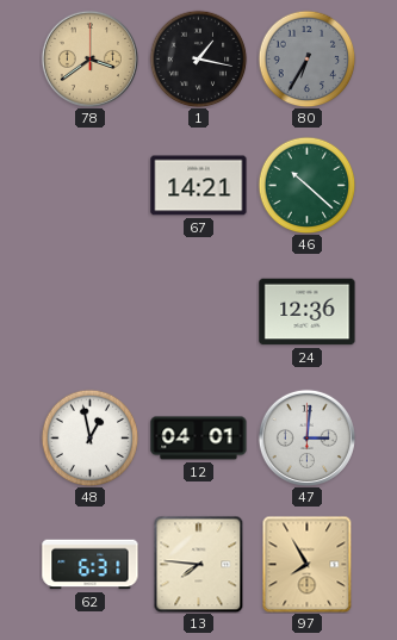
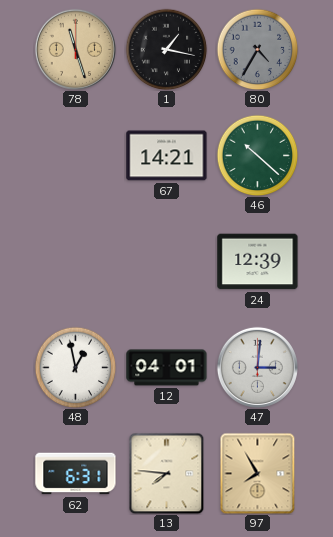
78: 3:39 -> 11:27 (75, 49)
80: 6:35 -> 4:35 (257, 49)
24: 12:36 -> 12:39 (258, 262)
